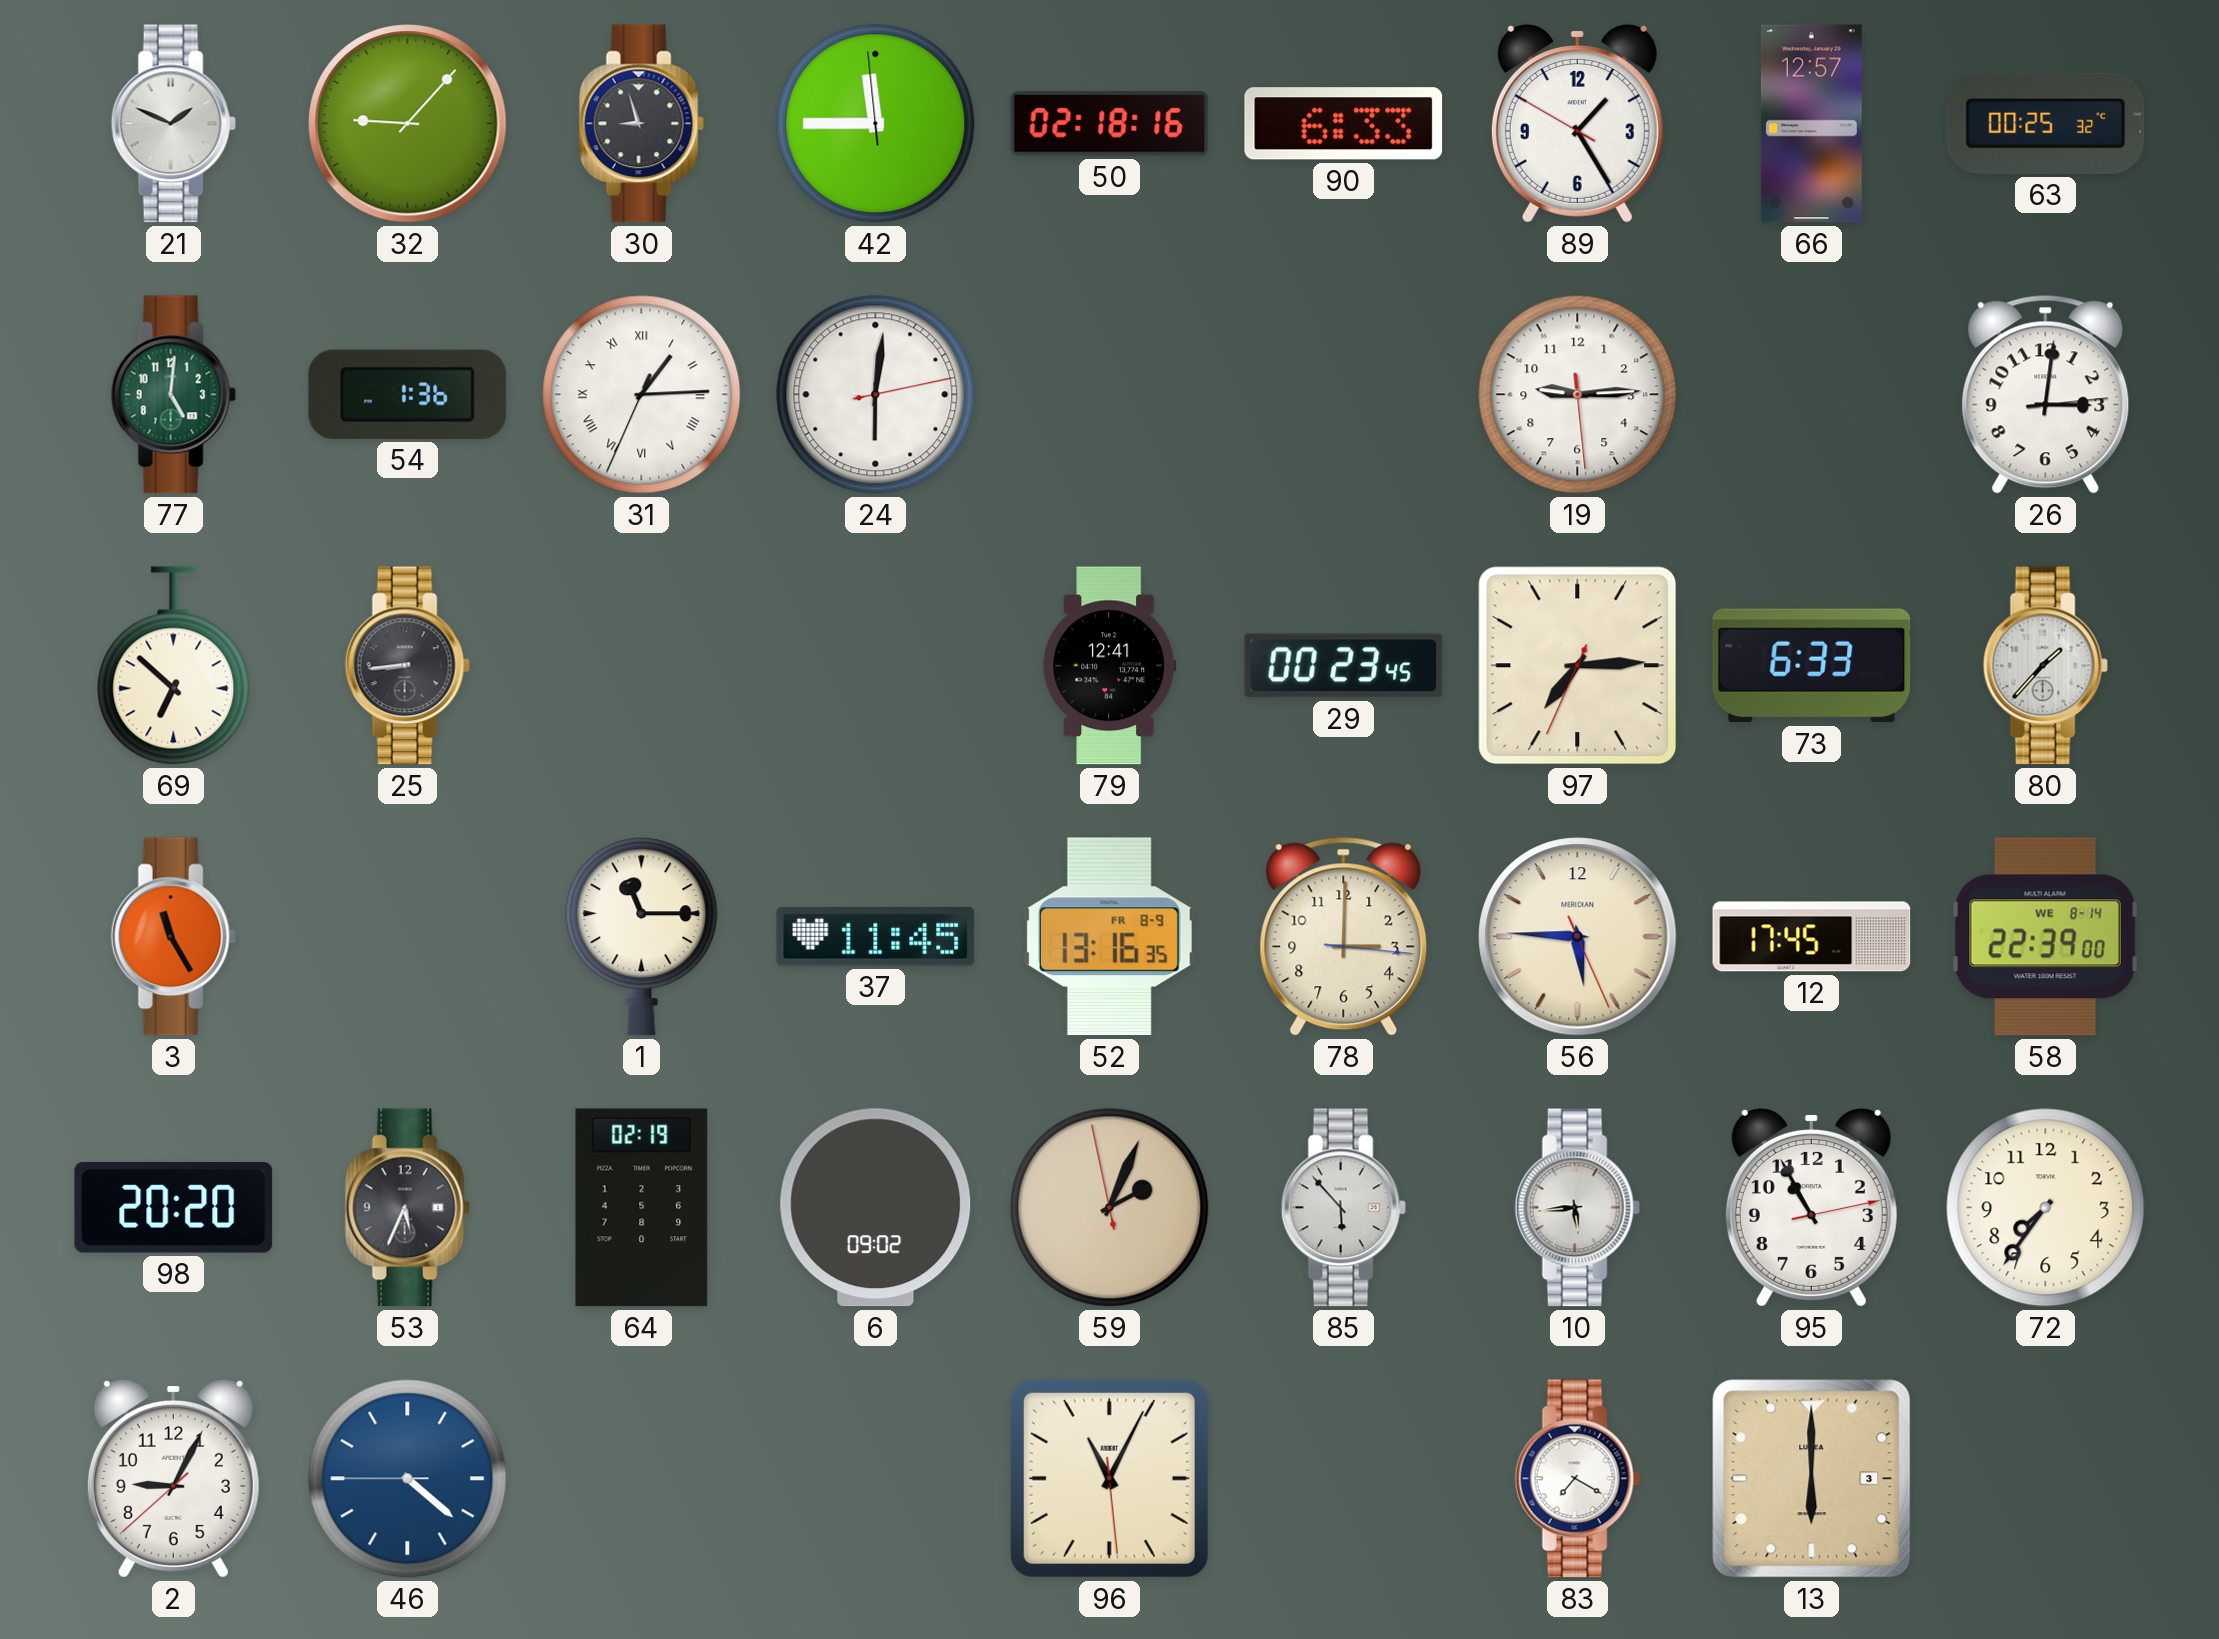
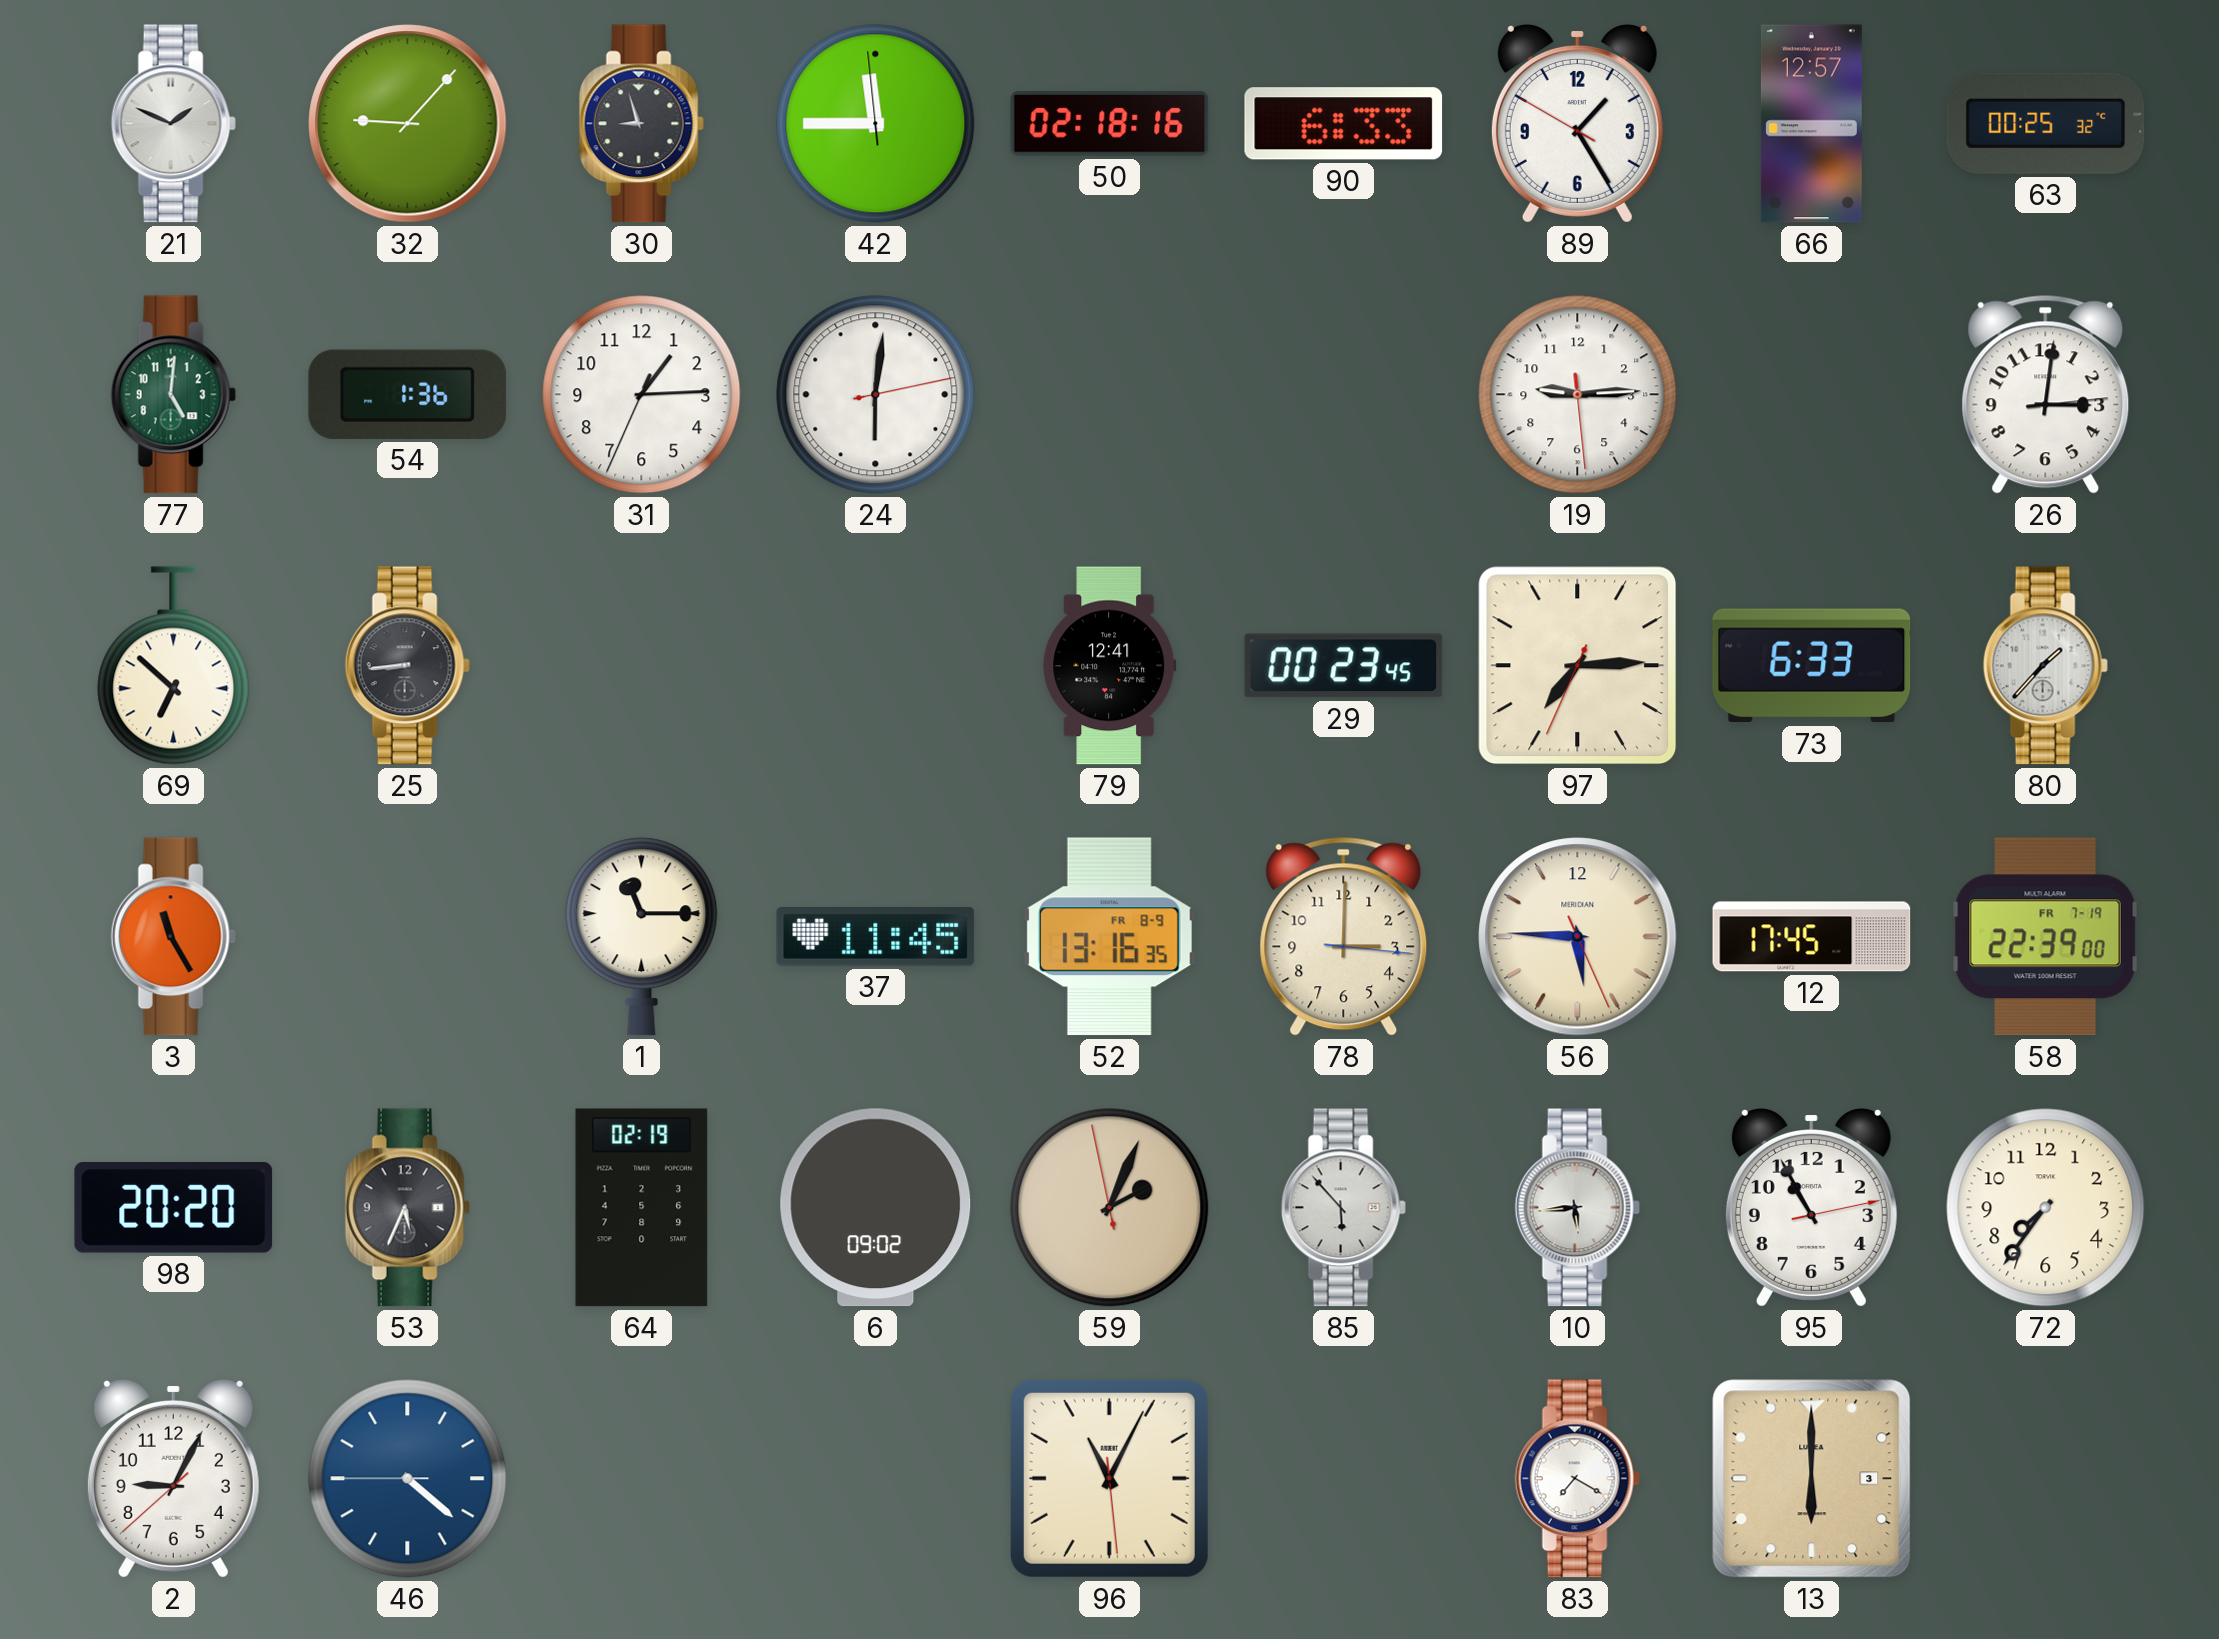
31 numerals: Roman -> Arabic (642, 395)
58 date: WE 8-14 -> FR 7-19 (2045, 937)
